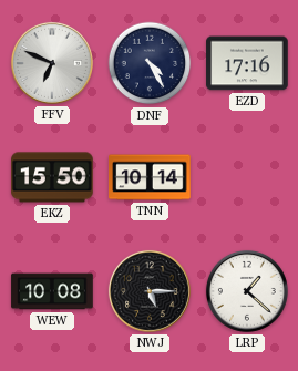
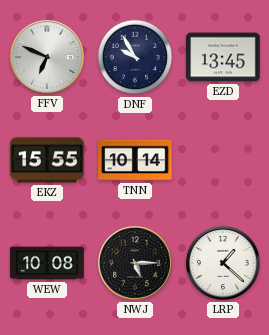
DNF: 4:25 -> 9:55 (135, 57)
EZD: 17:16 -> 13:45 (223, 57)
EKZ: 15:50 -> 15:55 (47, 160)
